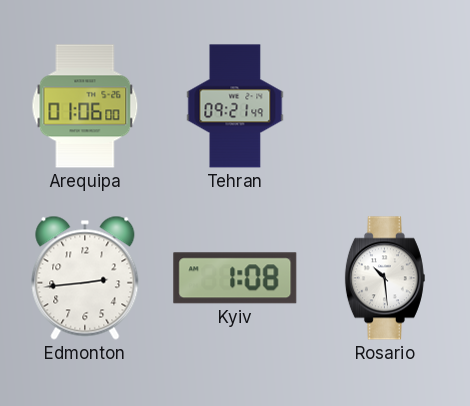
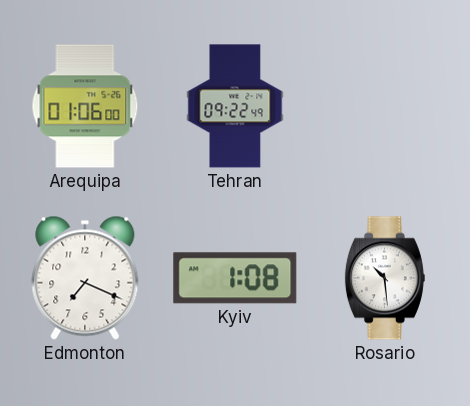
Tehran: 09:21 -> 09:22 (235, 106)
Edmonton: 2:44 -> 7:19 (85, 278)
